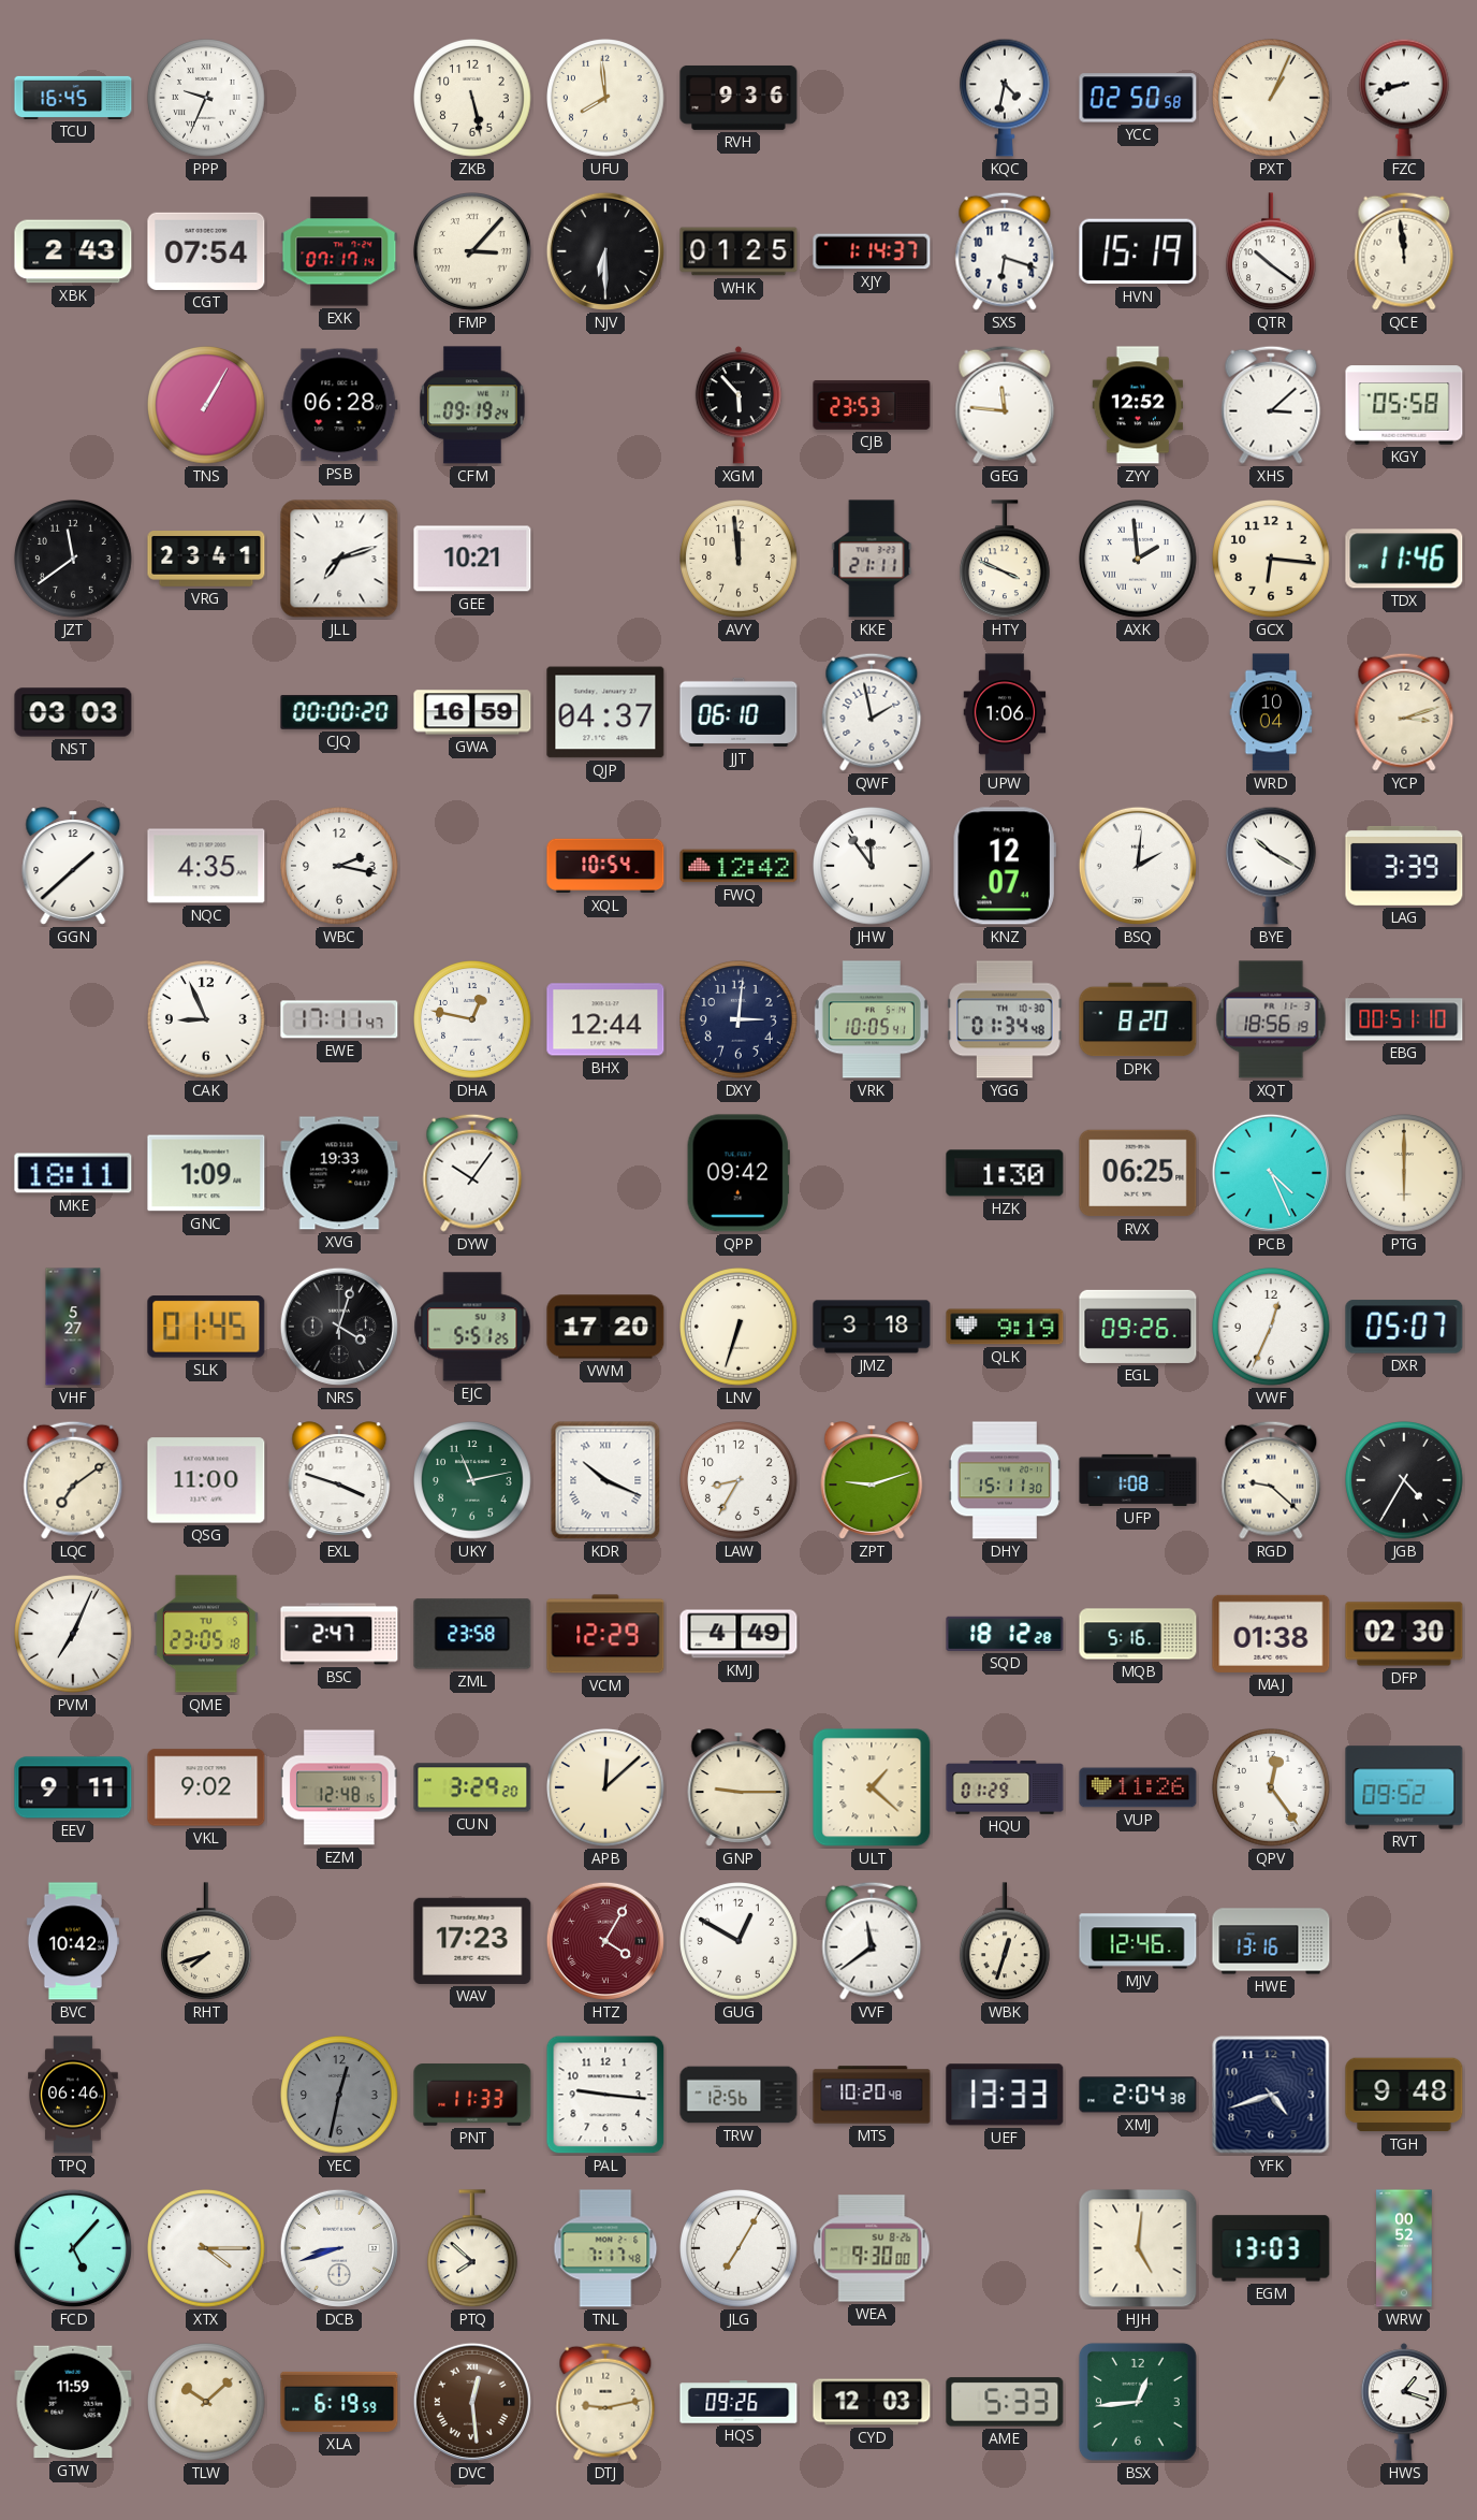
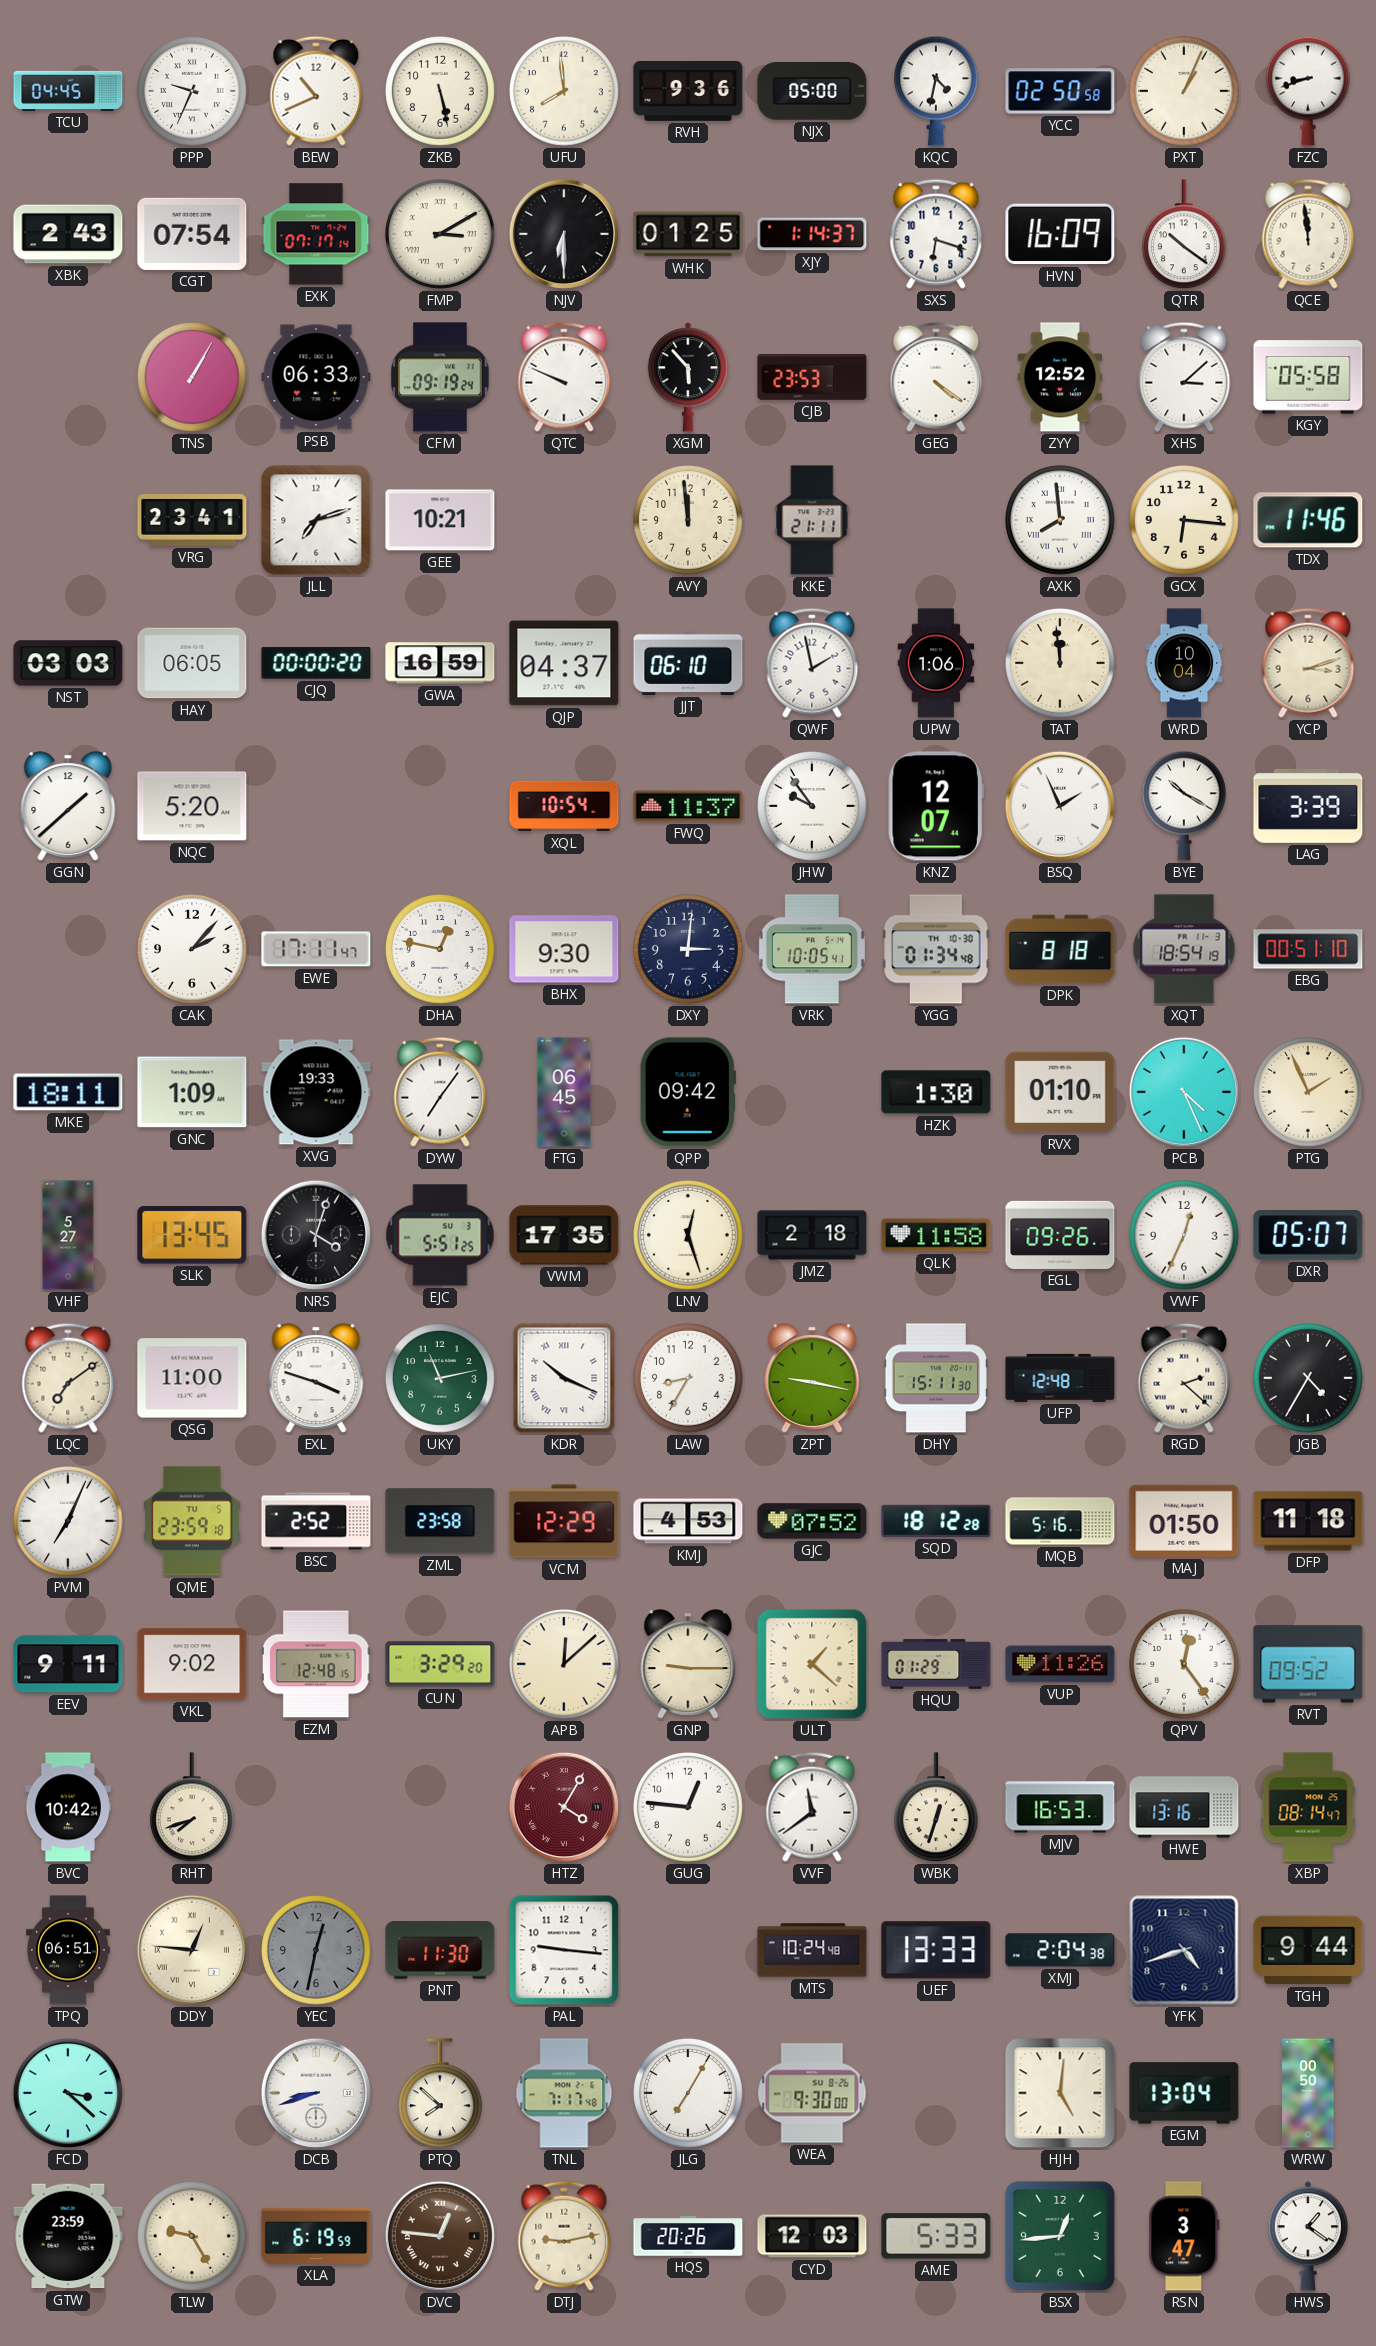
TCU: 16:45 -> 04:45 (68, 91)
BEW: none -> 10:41 (316, 91)
NJX: none -> 05:00 (812, 91)
FMP: 3:07 -> 3:10 (441, 235)
HVN: 15:19 -> 16:09 (1060, 234)
PSB: 06:28 -> 06:33 (316, 377)
QTC: none -> 9:49 (564, 377)
GEG: 11:46 -> 4:21 (936, 377)
JZT: 11:39 -> none (74, 560)
HTY: 3:49 -> none (1006, 560)
AXK: 1:59 -> 7:59 (1061, 521)
HAY: none -> 06:05 (192, 663)
TAT: none -> 11:59 (1061, 664)
NQC: 4:35 -> 5:20 (192, 806)
WBC: 2:17 -> none (340, 867)
FWQ: 12:42 -> 11:37 (688, 806)
JHW: 11:54 -> 9:54 (813, 807)
BSQ: 2:01 -> 1:56 (1060, 806)
CAK: 8:56 -> 2:07 (193, 950)
BHX: 12:44 -> 9:30 (564, 949)
DPK: 8:20 -> 8:18 (1060, 949)
XQT: 18:56 -> 18:54 (1184, 949)
DYW: 10:06 -> 7:06 (440, 1092)
FTG: none -> 06:45 (564, 1092)
RVX: 06:25 -> 01:10 (1060, 1092)
PTG: 6:00 -> 1:56 (1309, 1093)
SLK: 01:45 -> 13:45 (192, 1235)
VWM: 17:20 -> 17:35 (564, 1235)
LNV: 6:33 -> 12:27 (689, 1236)
JMZ: 3:18 -> 2:18 (812, 1235)
QLK: 9:19 -> 11:58 (936, 1235)
ZPT: 9:12 -> 9:17 (812, 1378)
UFP: 1:08 -> 12:48 (1060, 1378)
RGD: 9:22 -> 2:22 (1184, 1378)
QME: 23:05 -> 23:59 (192, 1521)
BSC: 2:47 -> 2:52 (316, 1521)
KMJ: 4:49 -> 4:53 (688, 1521)
GJC: none -> 07:52 (812, 1521)
MAJ: 01:38 -> 01:50 (1184, 1521)
DFP: 02:30 -> 11:18 (1308, 1521)
WAV: 17:23 -> none (472, 1941)
GUG: 12:50 -> 12:46 (689, 1808)
MJV: 12:46 -> 16:53 (1060, 1807)
XBP: none -> 08:14 (1308, 1807)
TPQ: 06:46 -> 06:51 (69, 1950)
DDY: none -> 12:46 (192, 1950)
PNT: 11:33 -> 11:30 (440, 1950)
TRW: 12:56 -> none (738, 2095)
MTS: 10:20 -> 10:24 (812, 1950)
TGH: 9:48 -> 9:44 (1308, 1950)
FCD: 5:07 -> 3:22 (68, 2093)
XTX: 4:15 -> none (207, 2249)
EGM: 13:03 -> 13:04 (1184, 2093)
WRW: 00:52 -> 00:50 (1308, 2093)
GTW: 11:59 -> 23:59 (68, 2236)
TLW: 10:08 -> 9:25 (193, 2237)
DVC: 12:29 -> 12:46 (440, 2236)
HQS: 09:26 -> 20:26 (688, 2236)
RSN: none -> 3:47 (1184, 2236)
HWS: 1:18 -> 1:21 (1308, 2236)
